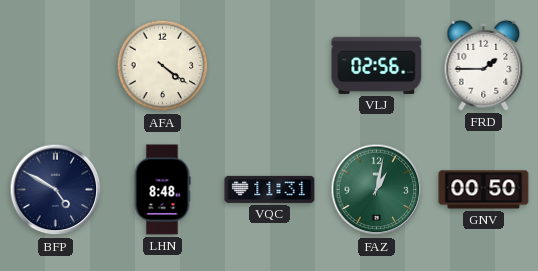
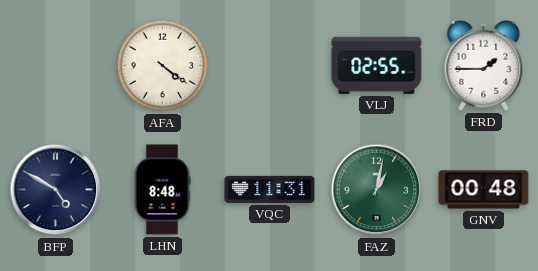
VLJ: 02:56 -> 02:55 (377, 65)
GNV: 00:50 -> 00:48 (484, 190)
